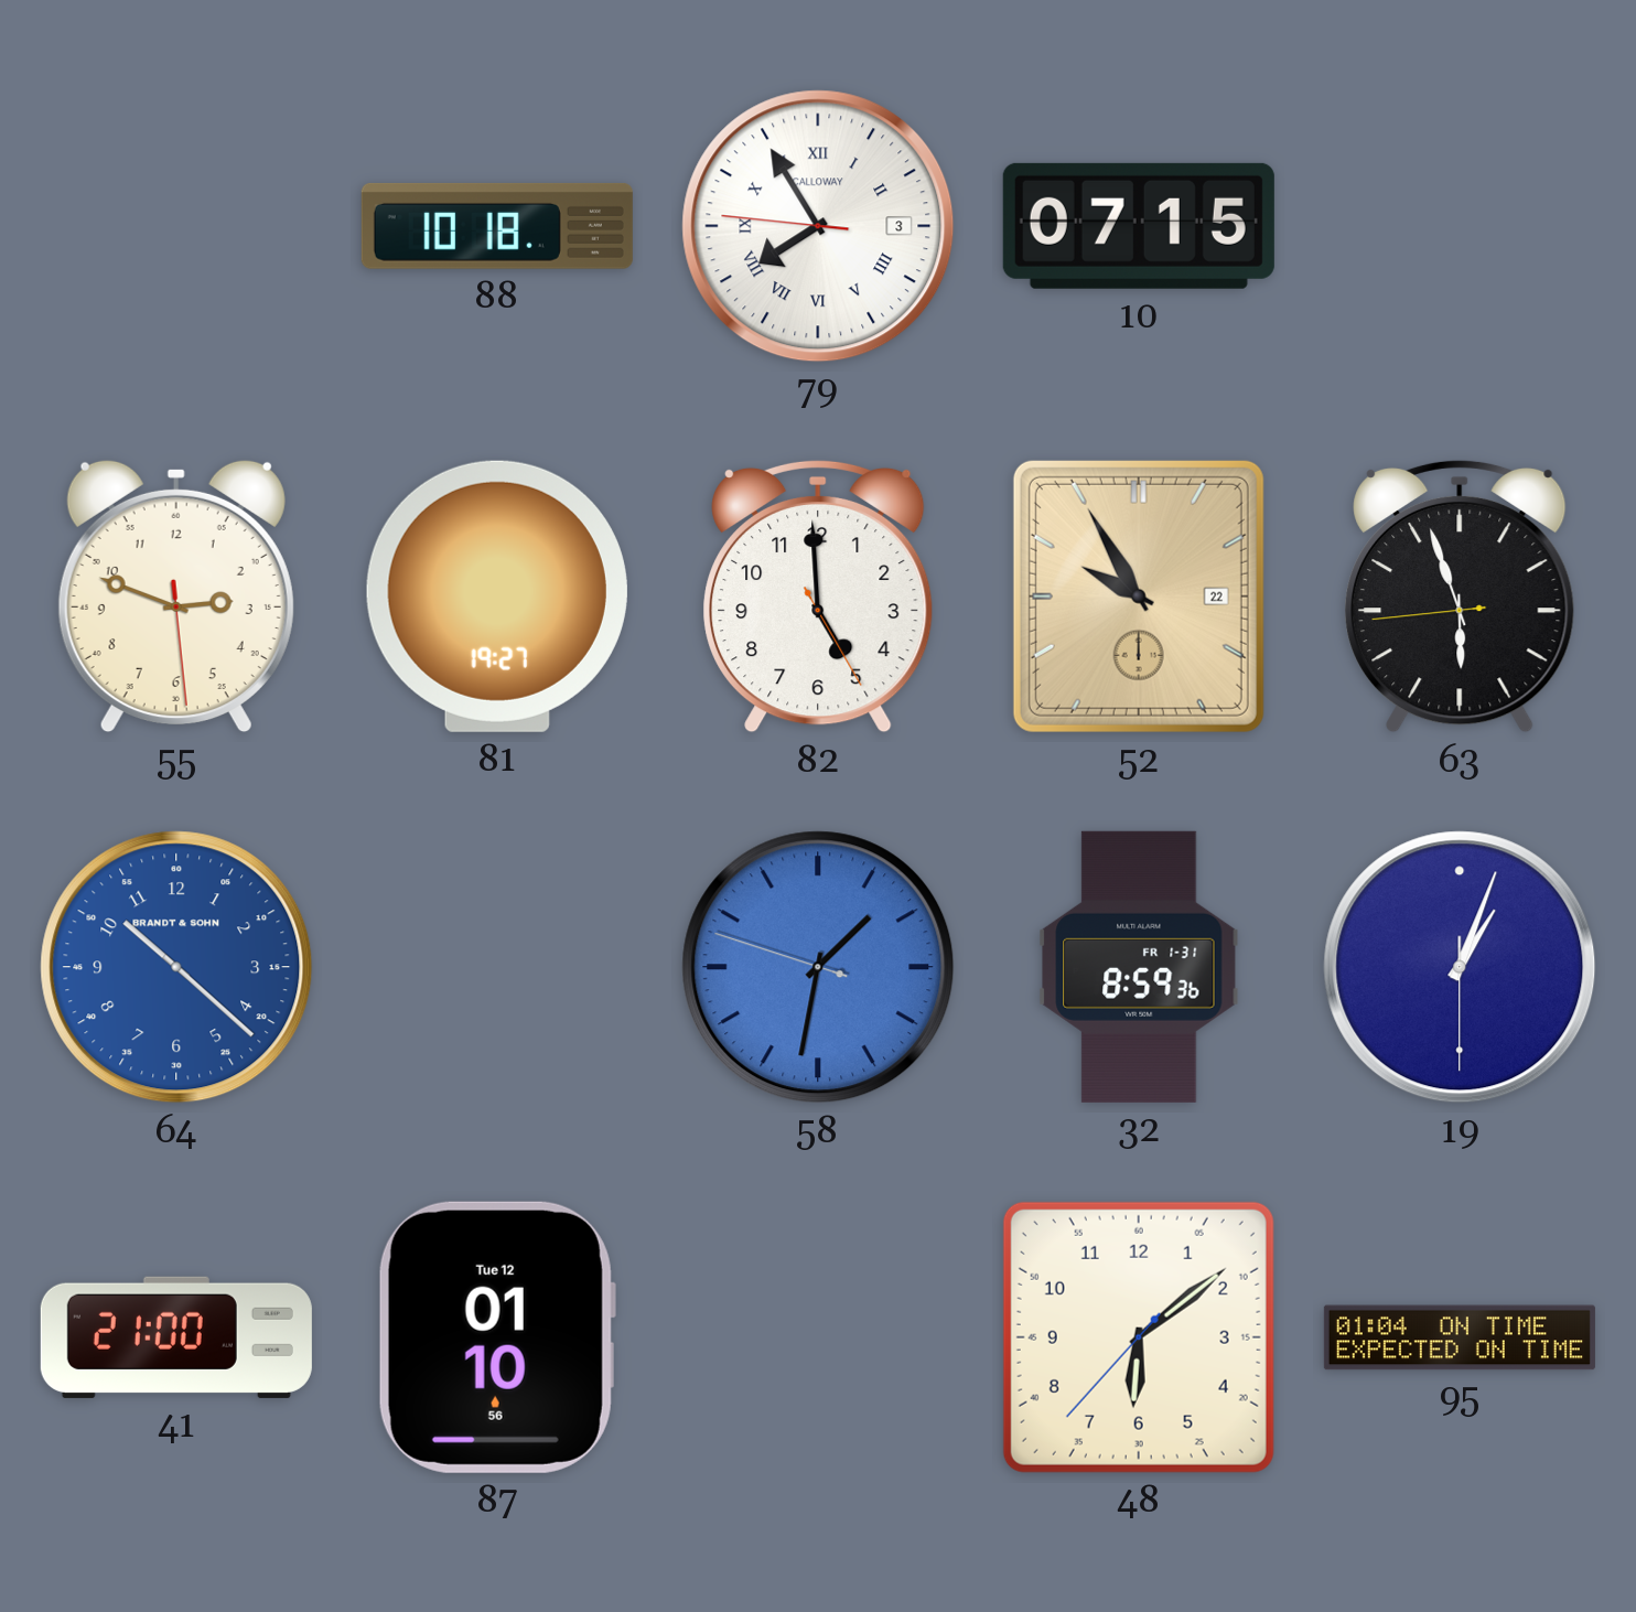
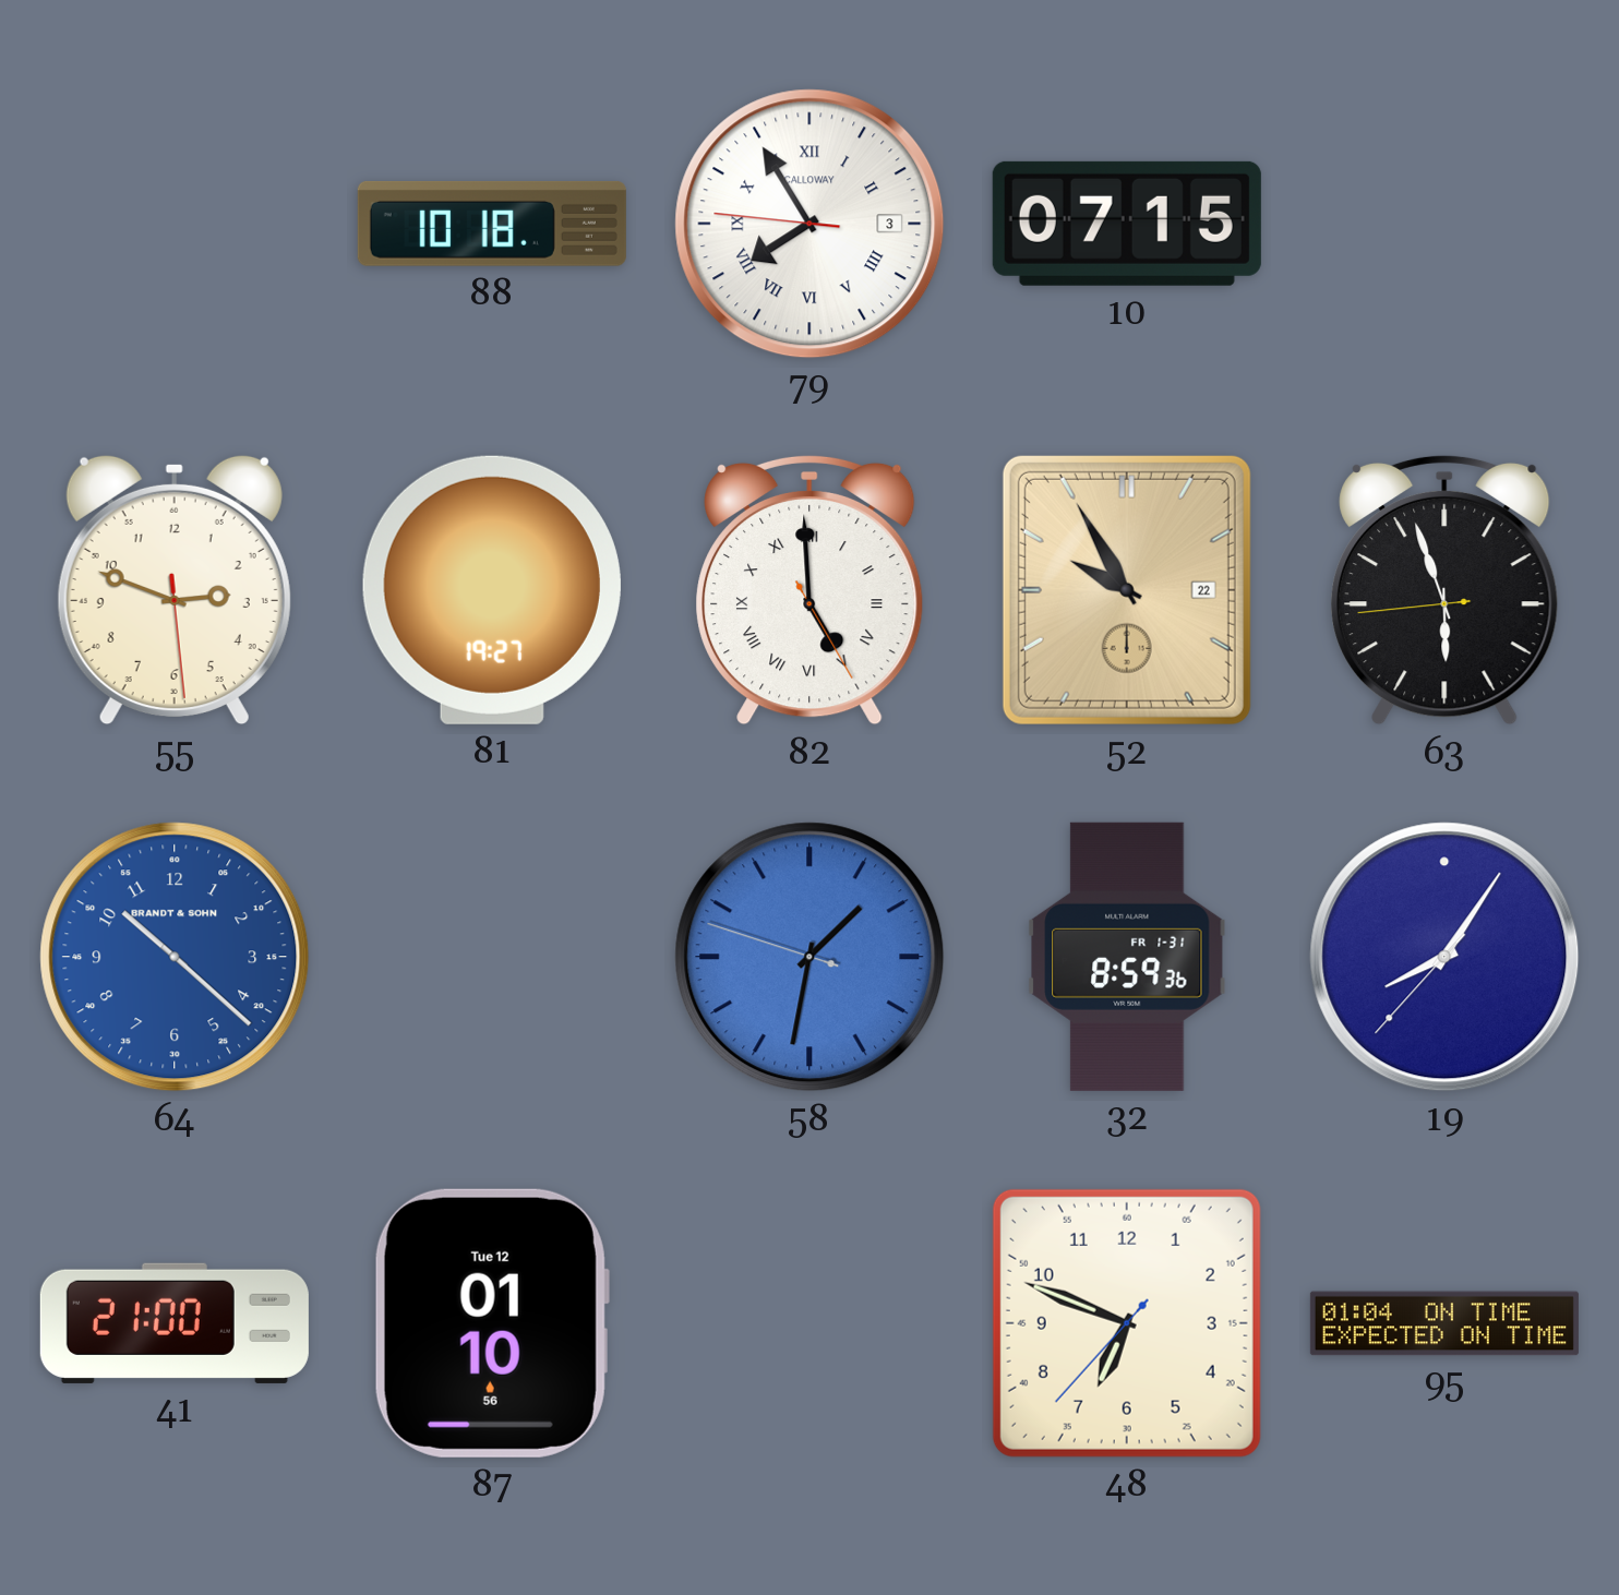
82 numerals: Arabic -> Roman (809, 590)
19: 1:03 -> 8:05 (1444, 957)
48: 6:08 -> 6:48 (1127, 1323)
